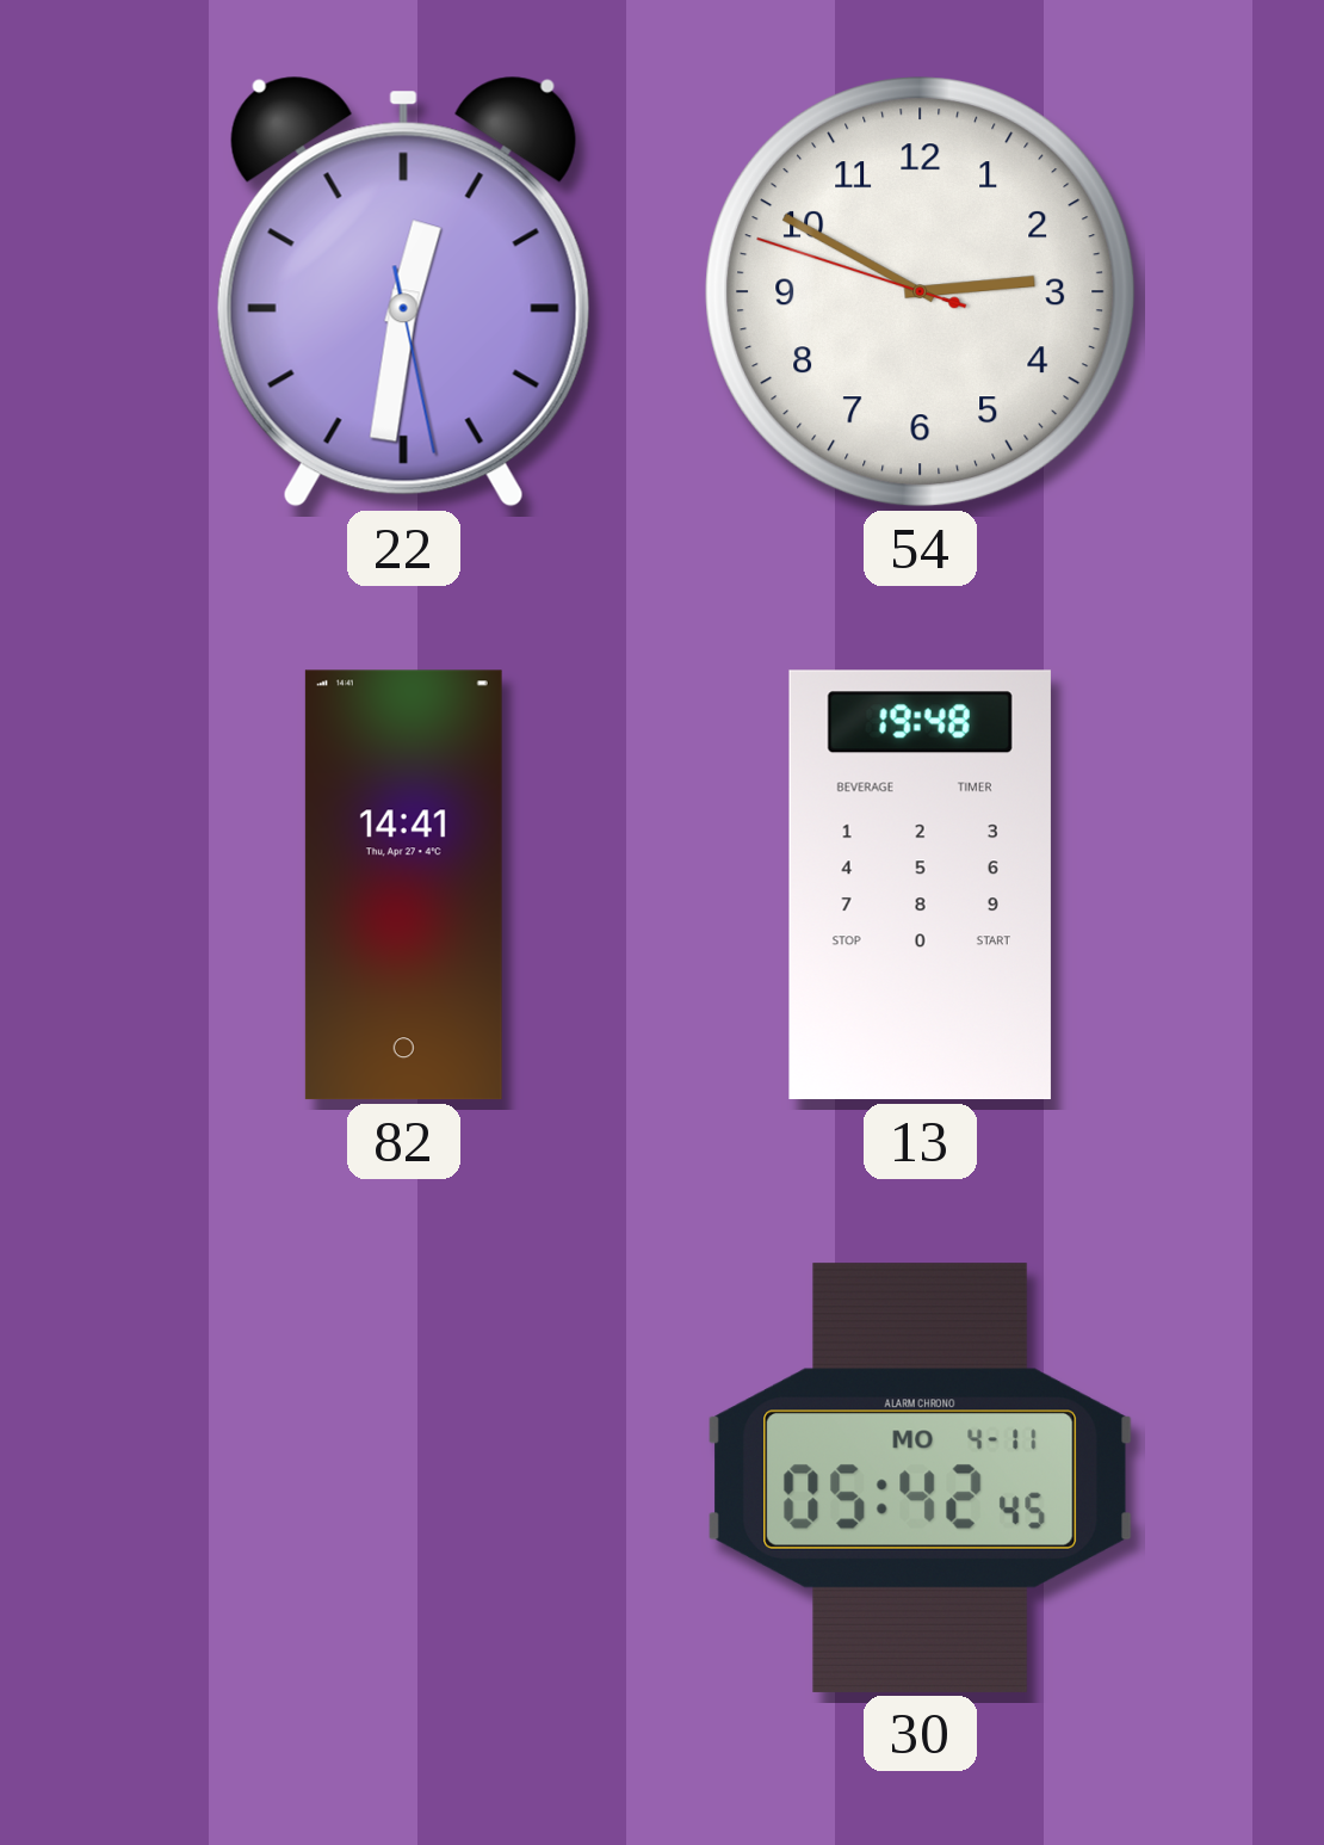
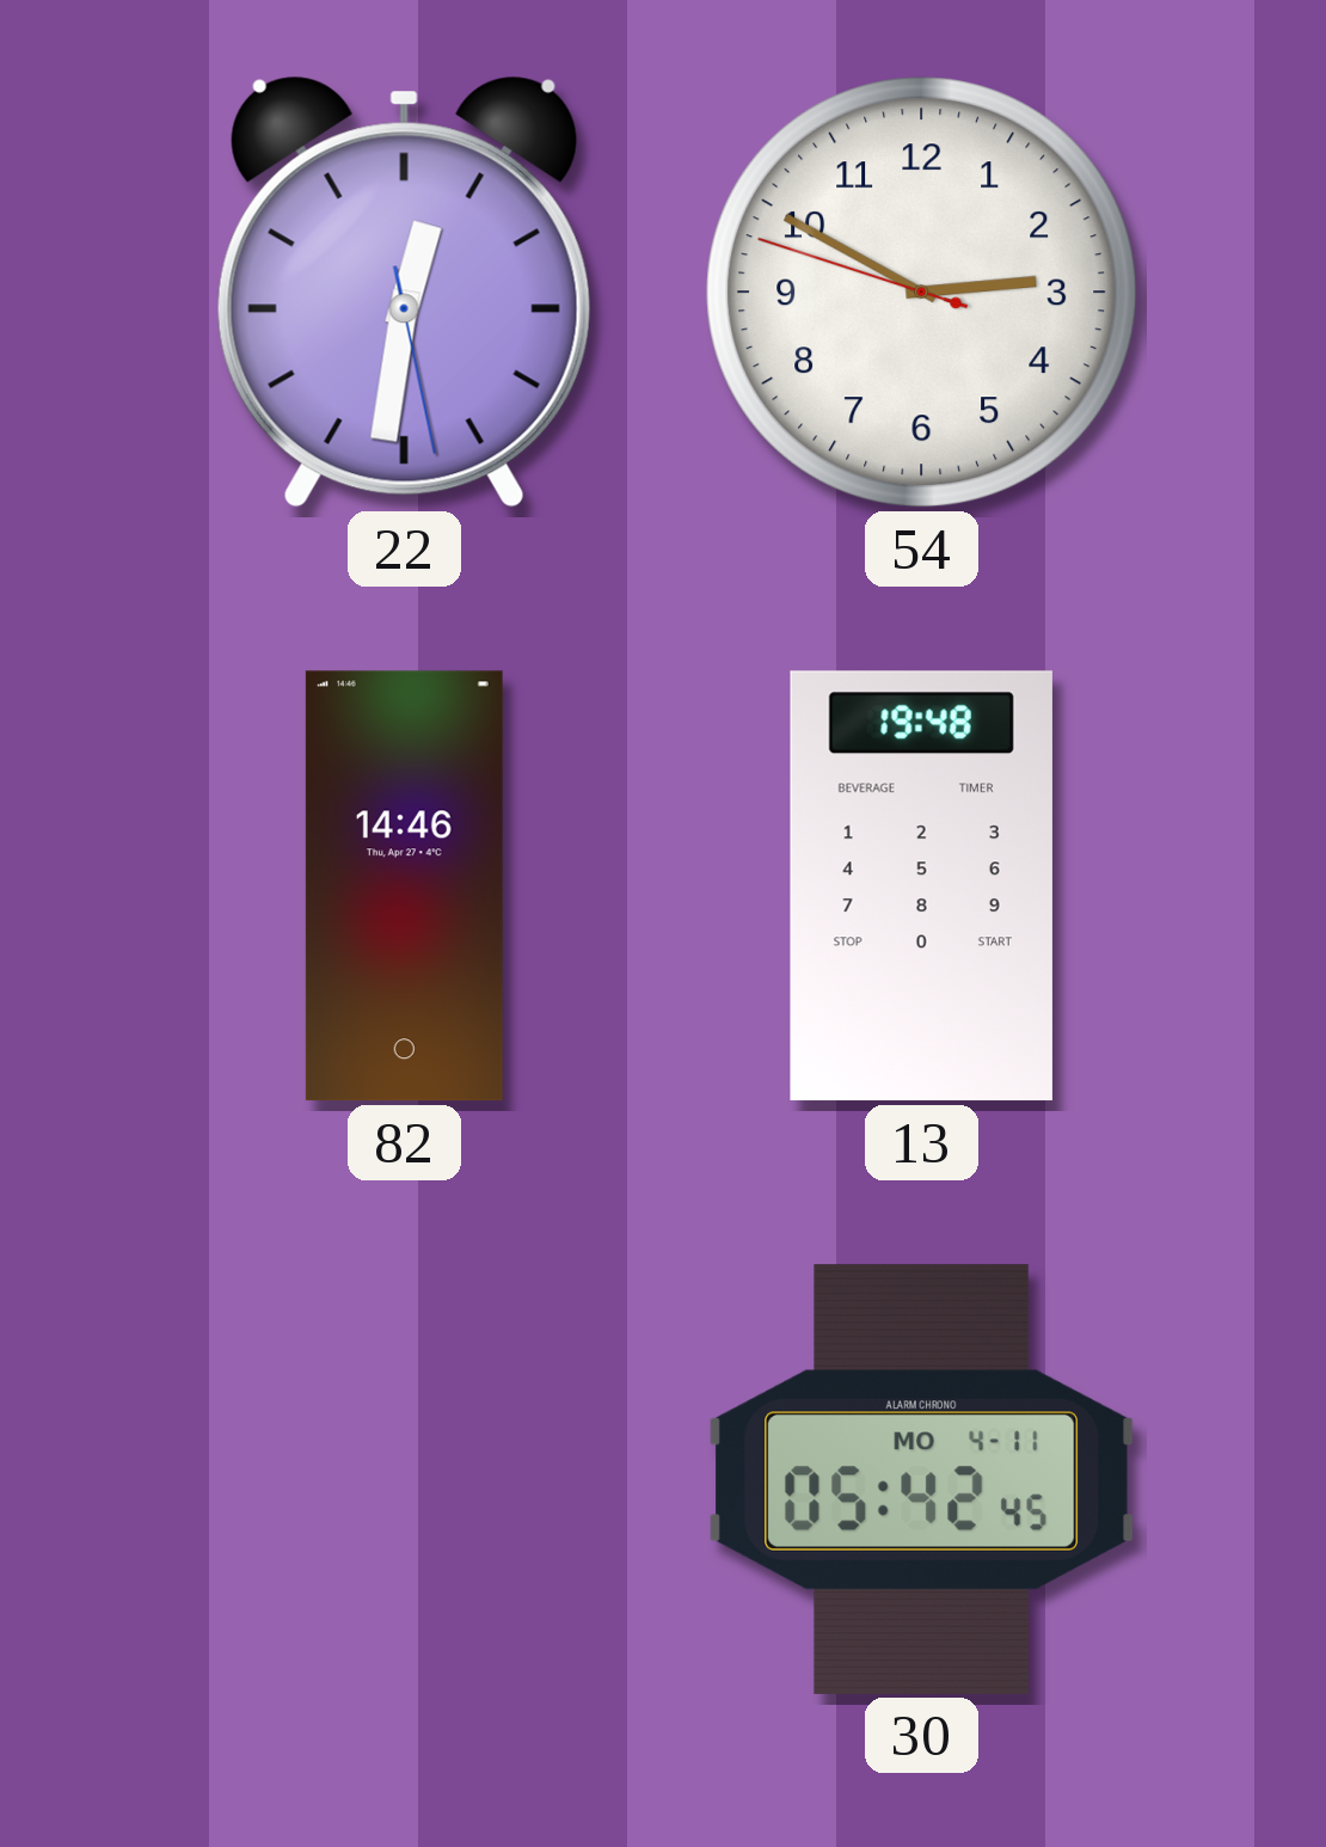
82: 14:41 -> 14:46 (404, 886)
